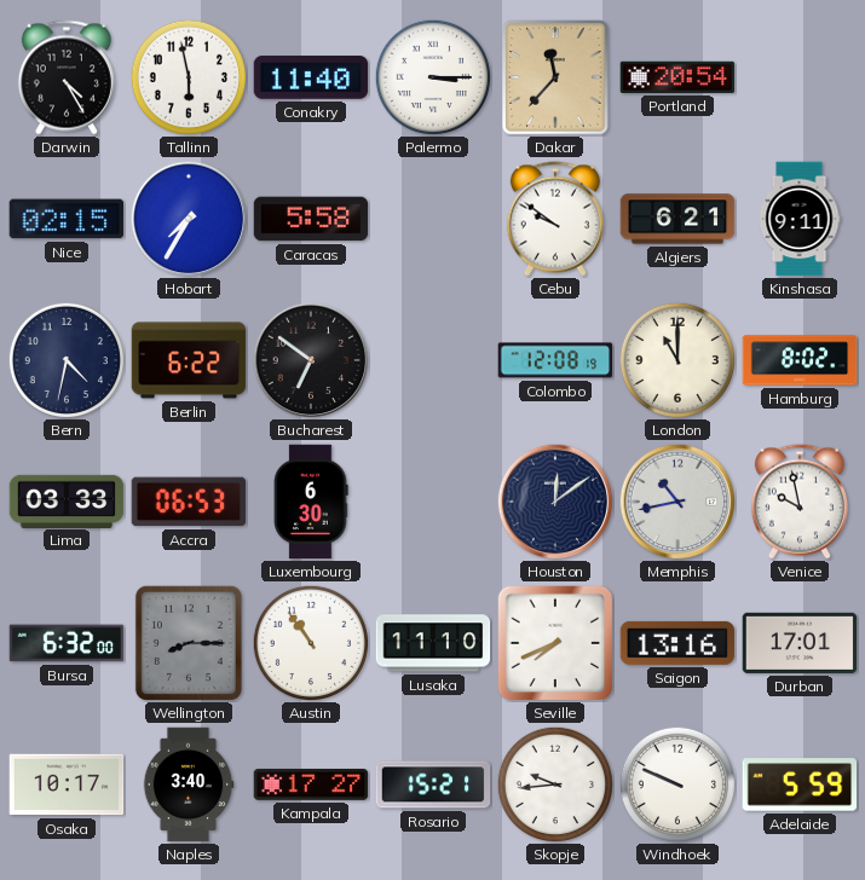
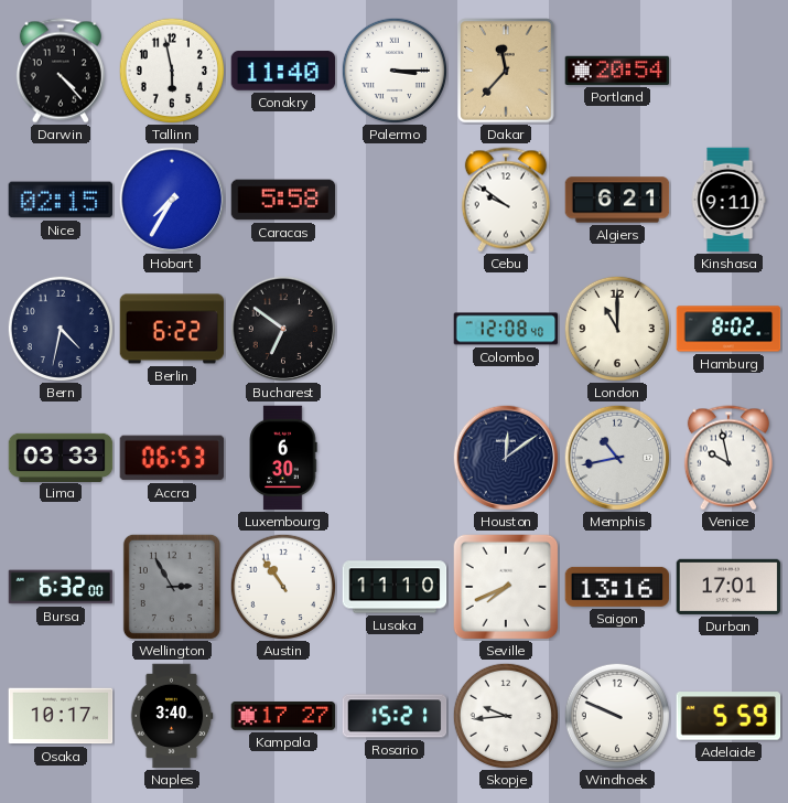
Darwin: 4:25 -> 4:23 (61, 71)
Colombo: 12:08:19 -> 12:08:40 (506, 329)
Wellington: 8:15 -> 2:55 (172, 587)
